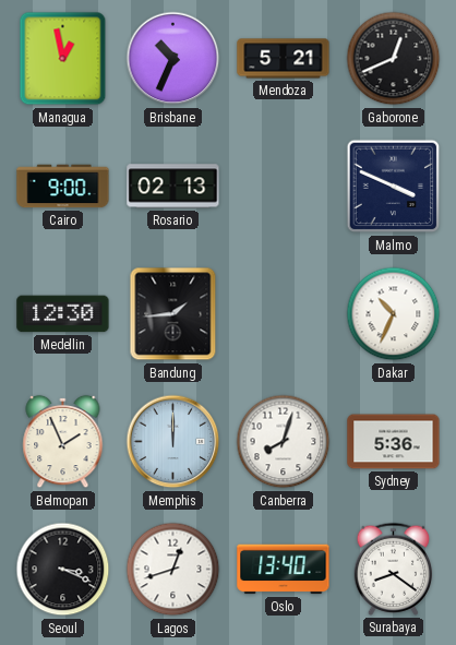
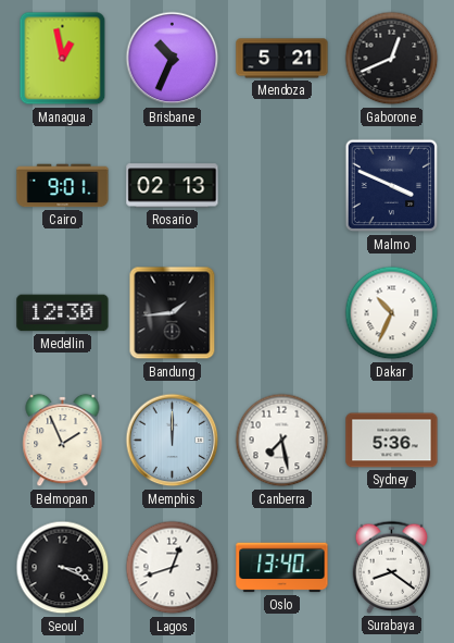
Cairo: 9:00 -> 9:01 (63, 186)
Canberra: 8:03 -> 7:28 (282, 441)
